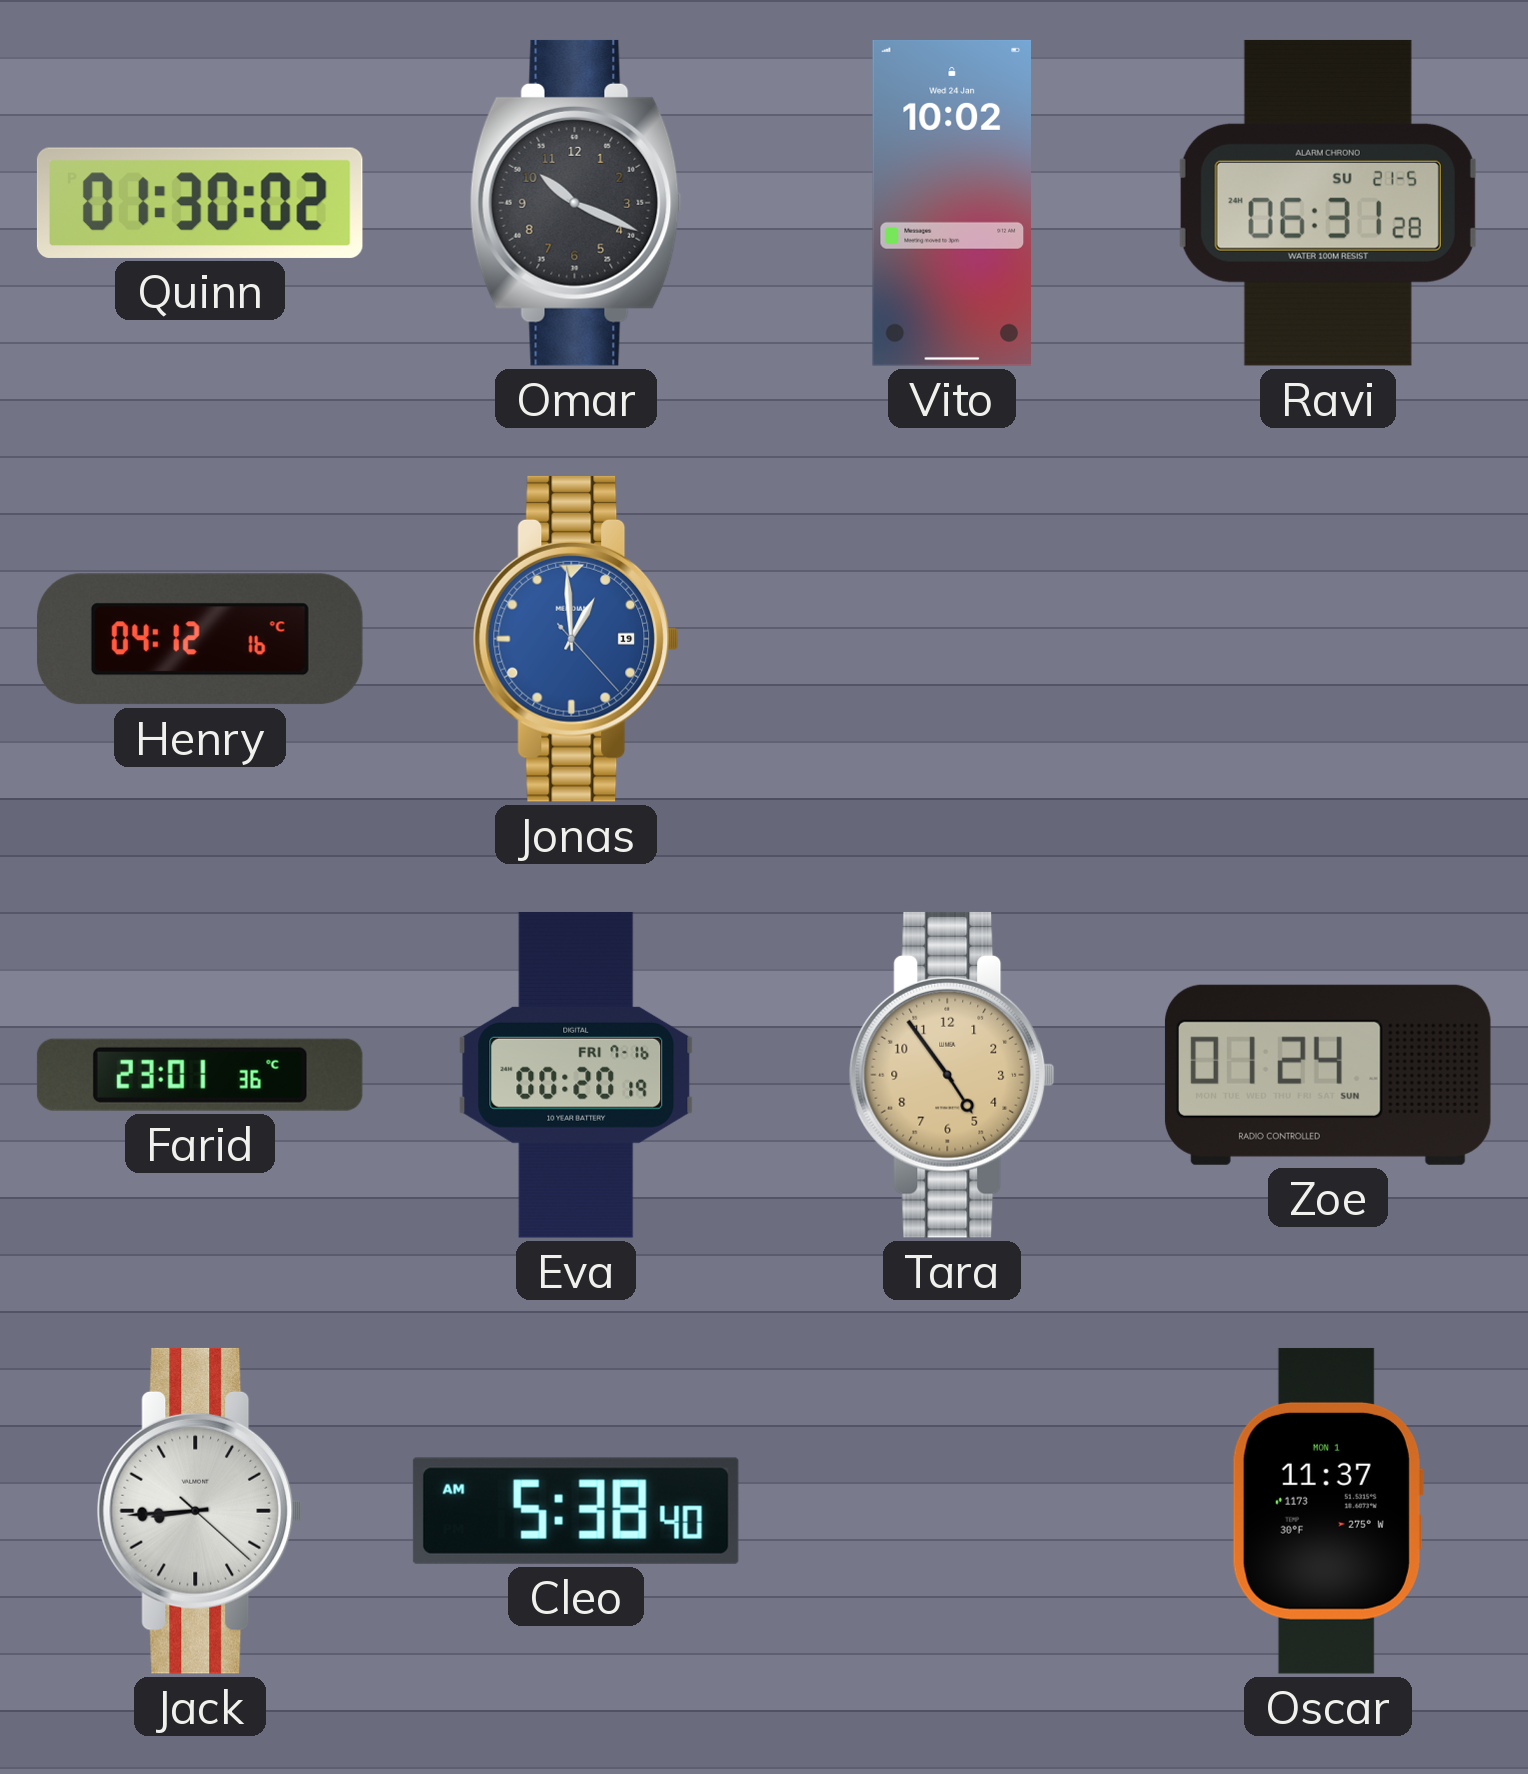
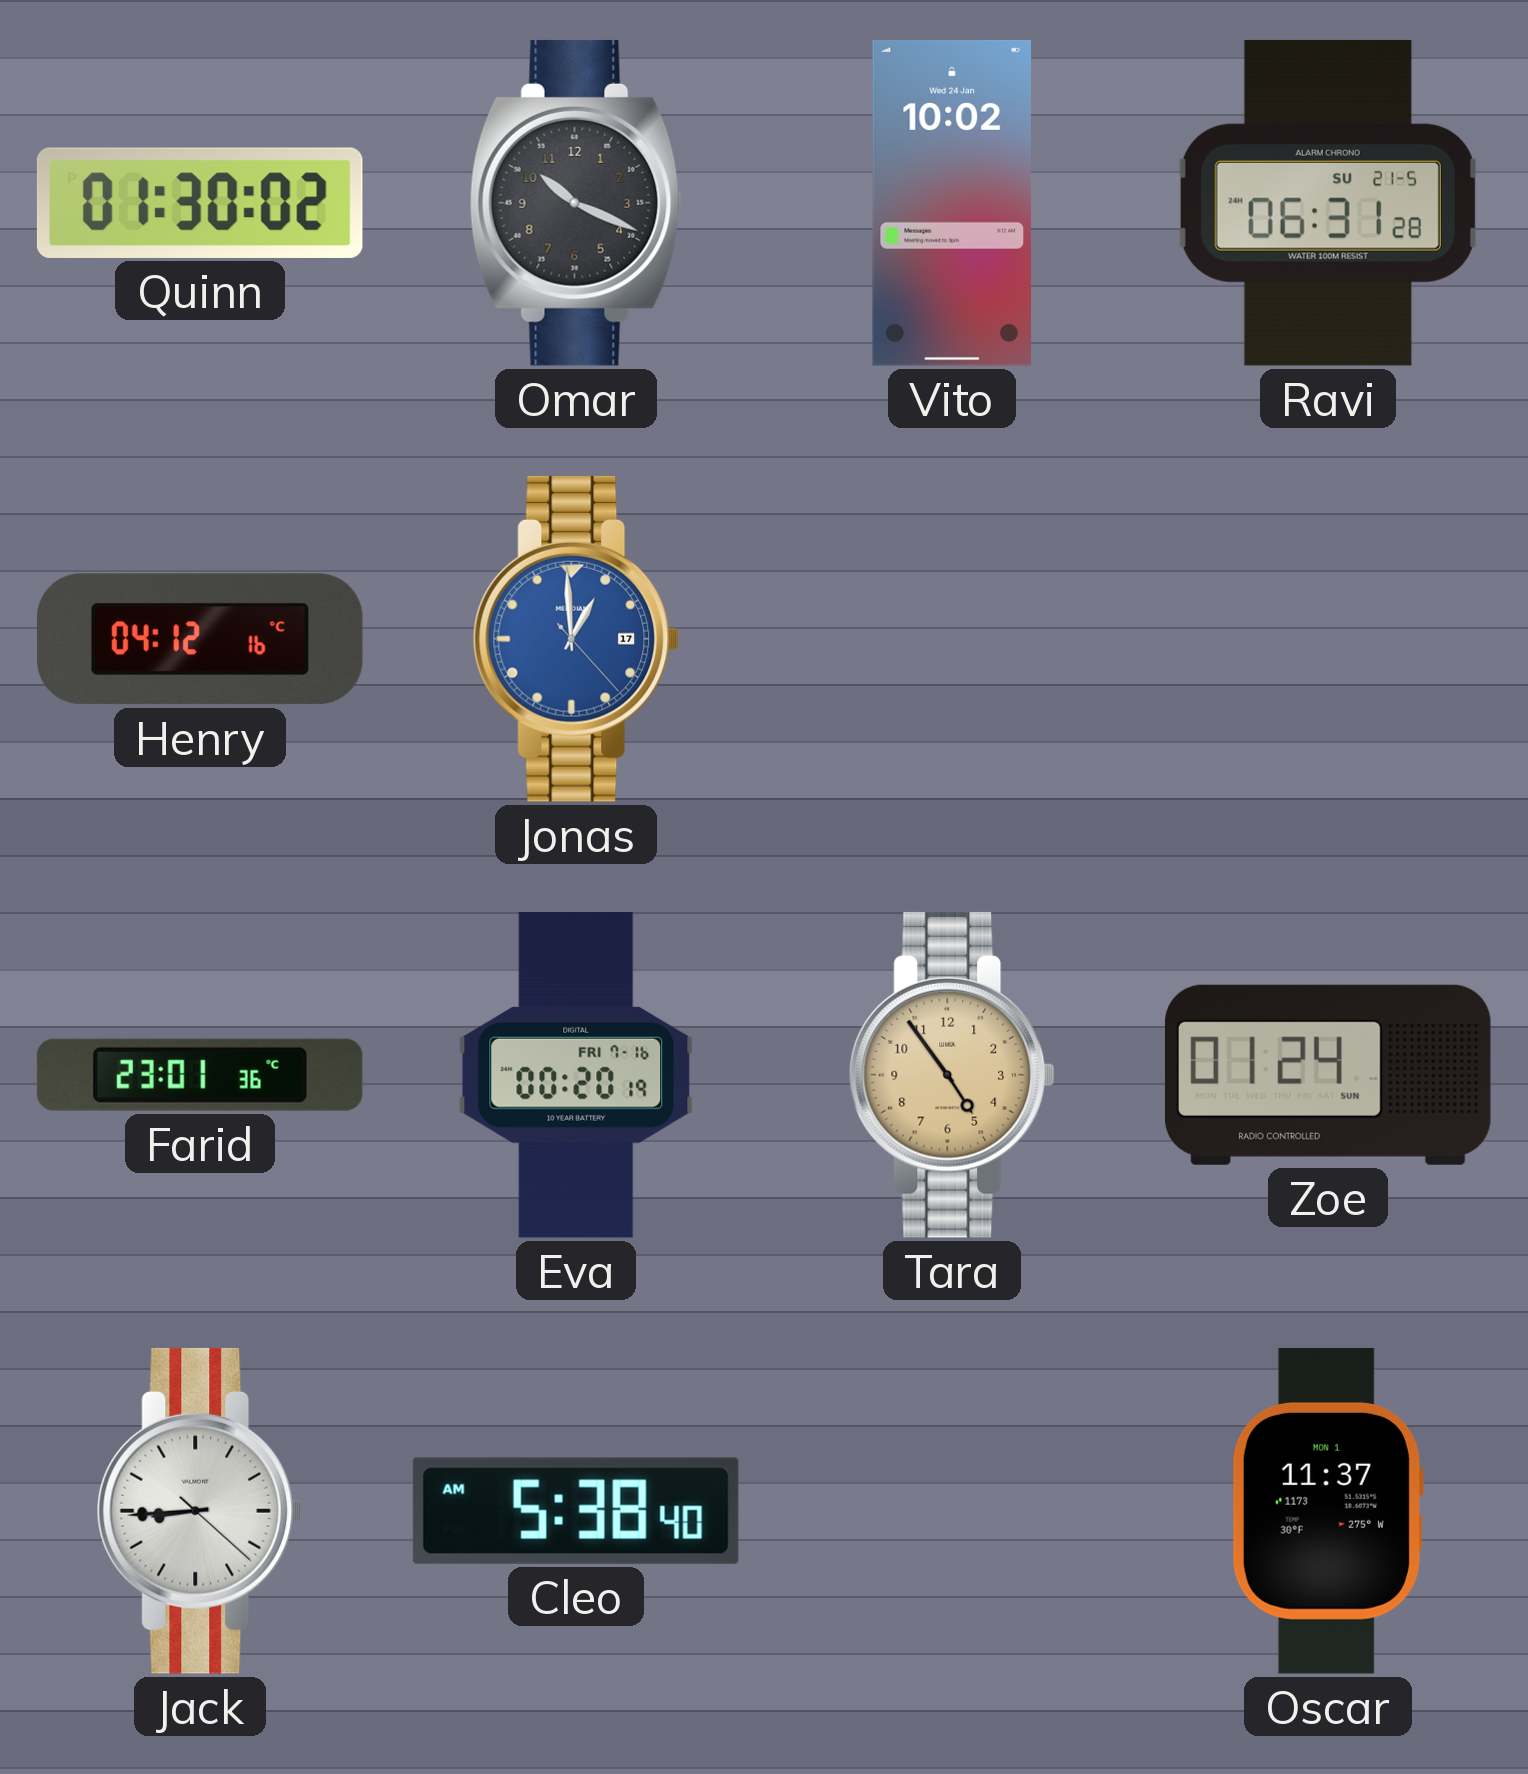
Jonas date: 19 -> 17 (576, 639)
